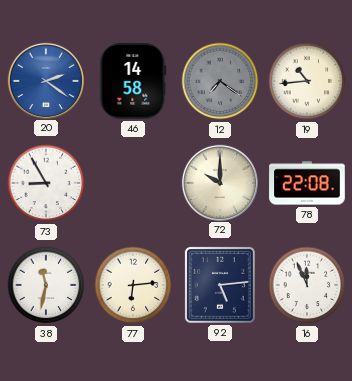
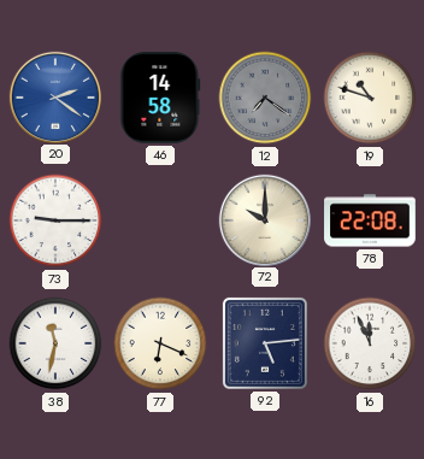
19: 10:44 -> 10:48 (370, 98)
73: 8:55 -> 9:15 (55, 220)
77: 6:14 -> 6:19 (160, 343)
